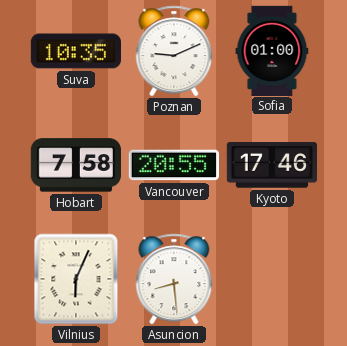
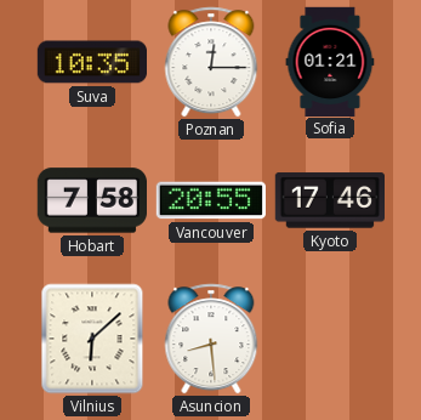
Poznan: 9:11 -> 12:15 (211, 62)
Sofia: 01:00 -> 01:21 (330, 61)
Vilnius: 6:04 -> 6:08 (92, 339)
